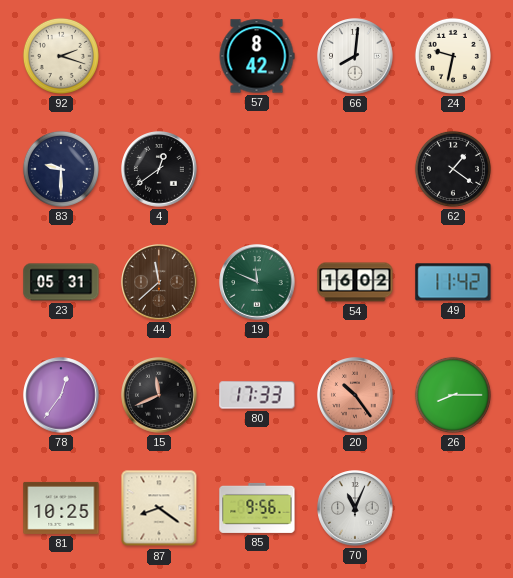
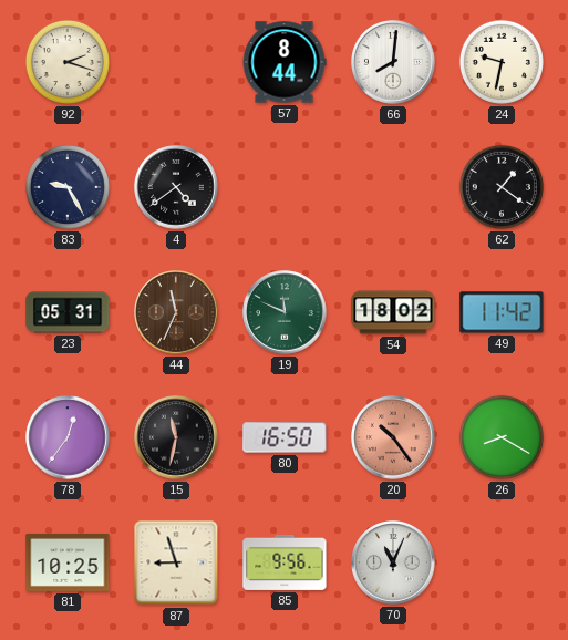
57: 8:42 -> 8:44 (285, 62)
83: 9:30 -> 9:25 (68, 187)
4: 12:39 -> 4:39 (176, 187)
44: 11:38 -> 11:34 (176, 312)
54: 16:02 -> 18:02 (393, 312)
15: 11:41 -> 11:32 (176, 437)
80: 17:33 -> 16:50 (285, 437)
26: 8:15 -> 8:20 (502, 437)
87: 8:21 -> 8:57 (176, 562)
